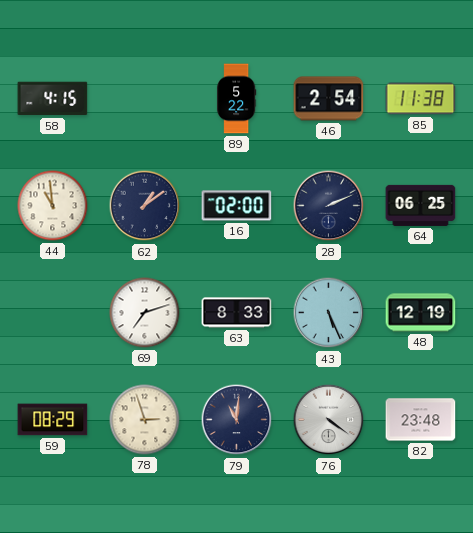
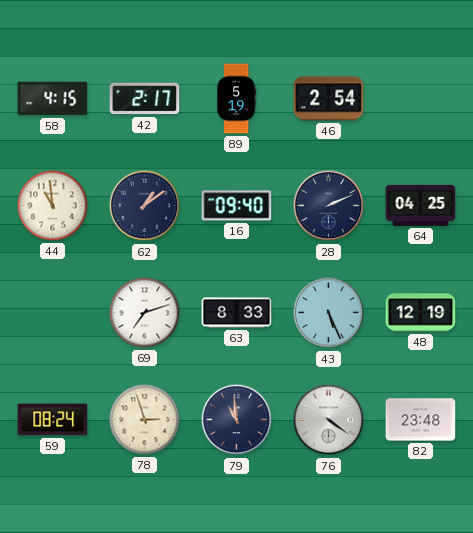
42: none -> 2:17 (145, 99)
89: 5:22 -> 5:19 (236, 99)
85: 11:38 -> none (421, 99)
16: 02:00 -> 09:40 (237, 206)
64: 06:25 -> 04:25 (421, 205)
59: 08:29 -> 08:24 (53, 420)
79: 11:01 -> 10:59 (237, 420)
